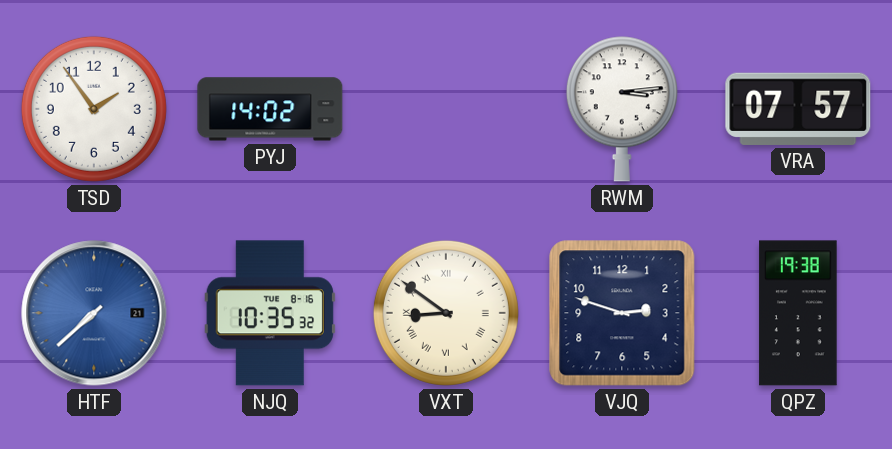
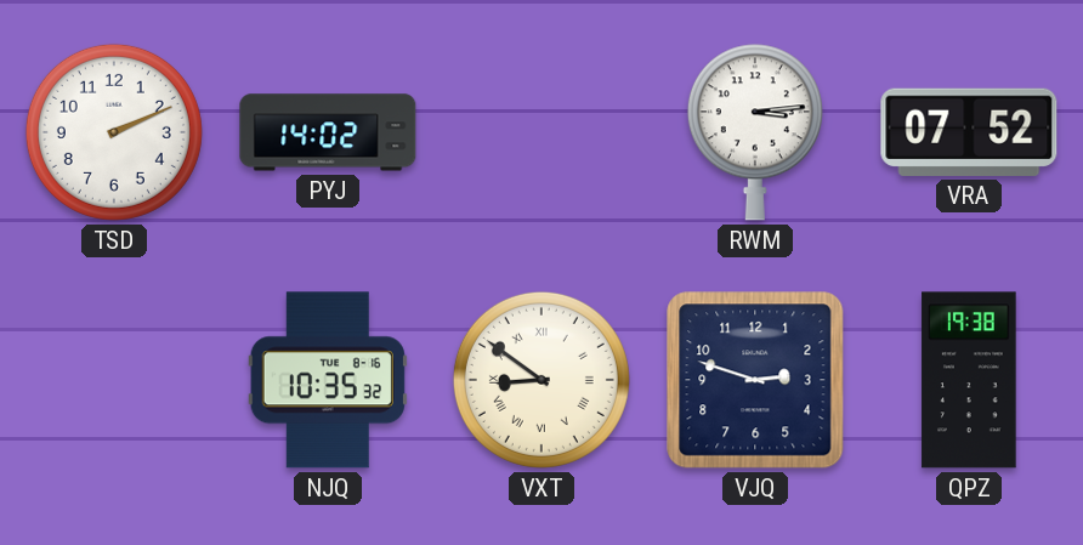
TSD: 1:54 -> 2:11 (114, 132)
VRA: 07:57 -> 07:52 (969, 132)
HTF: 7:38 -> none (94, 313)
